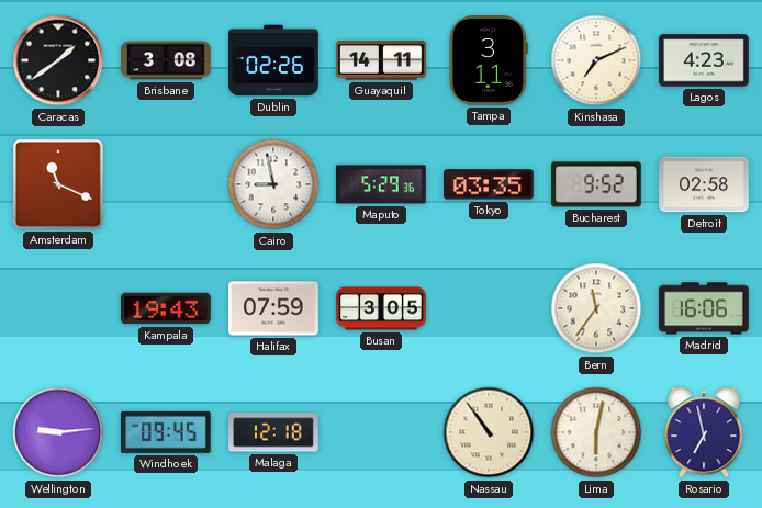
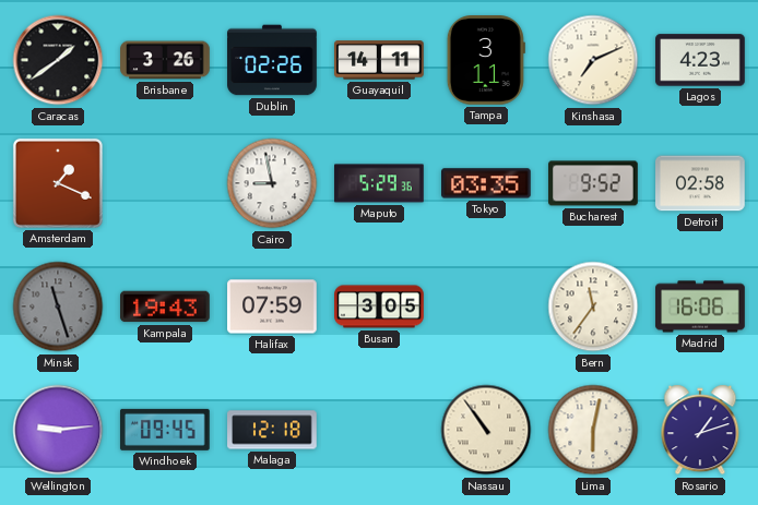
Brisbane: 3:08 -> 3:26 (165, 60)
Amsterdam: 11:19 -> 1:19 (58, 183)
Minsk: none -> 11:27 (58, 306)
Rosario: 6:58 -> 1:12 (700, 430)
